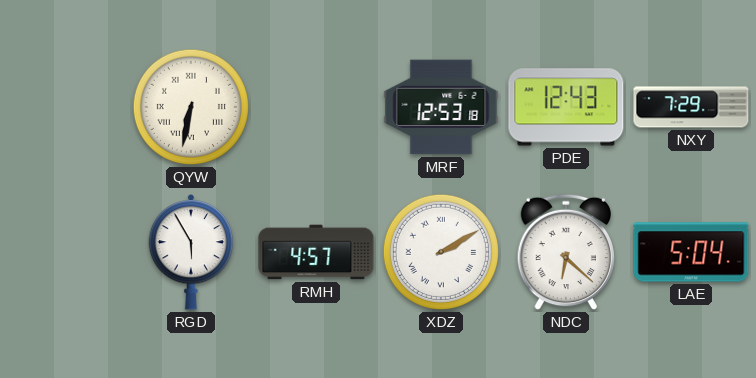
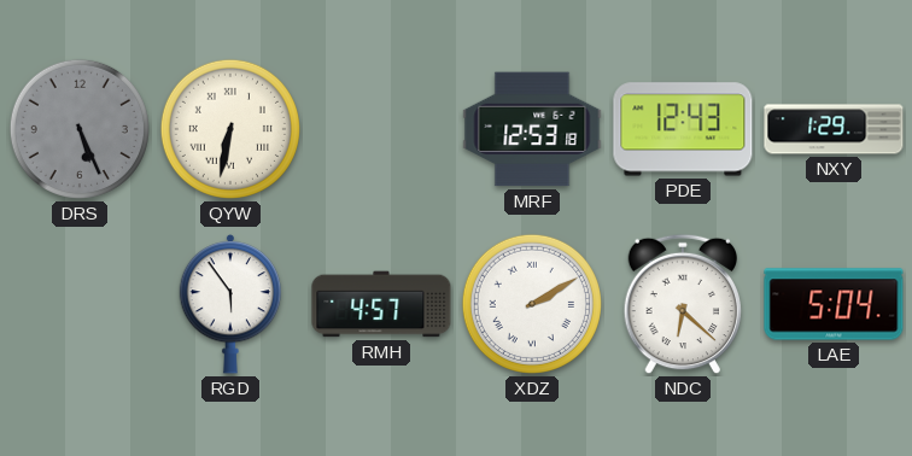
DRS: none -> 5:26 (80, 129)
NXY: 7:29 -> 1:29 (834, 129)
RGD: 5:55 -> 5:54 (230, 304)
